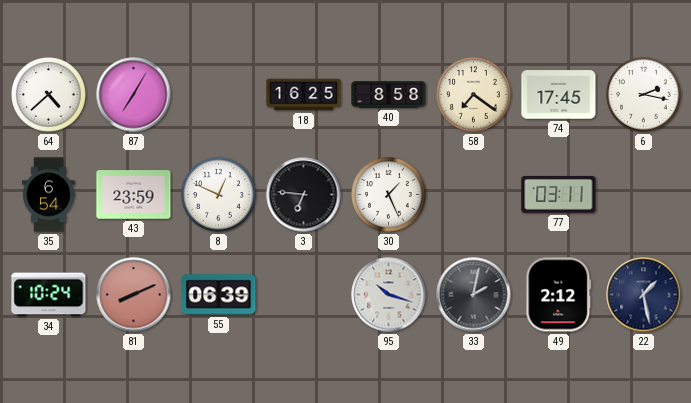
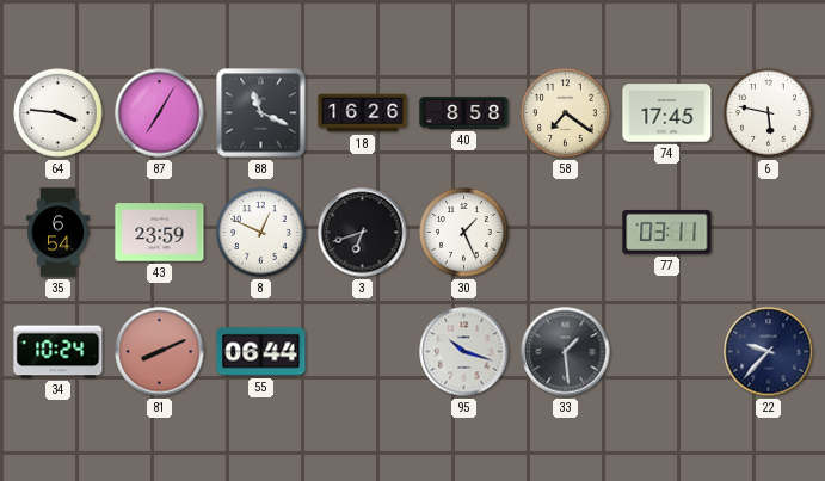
64: 4:38 -> 3:46 (59, 113)
88: none -> 11:19 (261, 113)
18: 16:25 -> 16:26 (363, 113)
6: 2:17 -> 5:47 (769, 113)
3: 6:46 -> 6:42 (363, 233)
55: 06:39 -> 06:44 (261, 352)
33: 2:02 -> 1:29 (566, 352)
49: 2:12 -> none (559, 295)
22: 1:28 -> 9:37 (769, 352)
